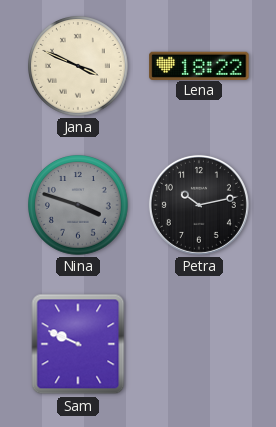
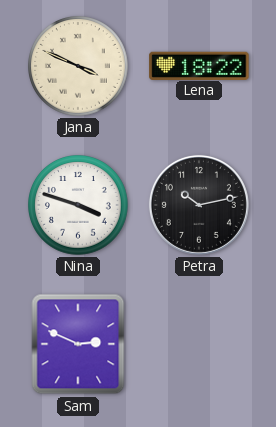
Nina dial: grey -> white (78, 205)
Sam: 9:49 -> 2:49 (78, 344)
